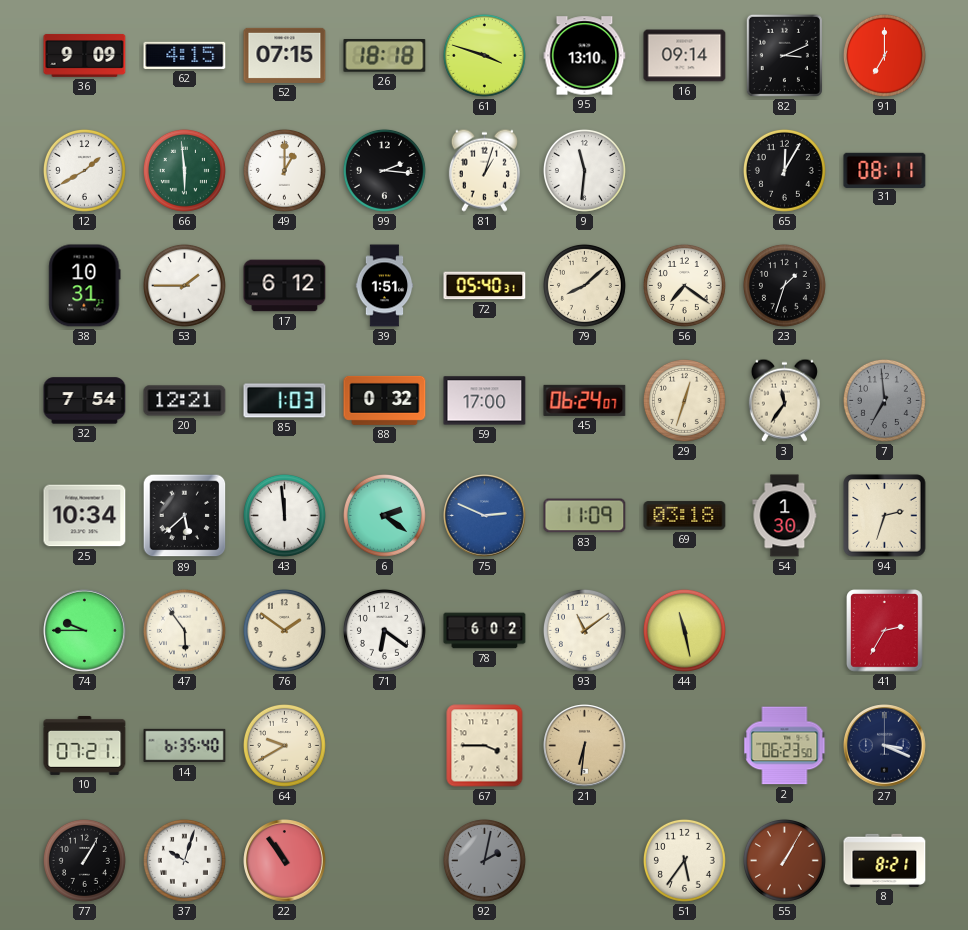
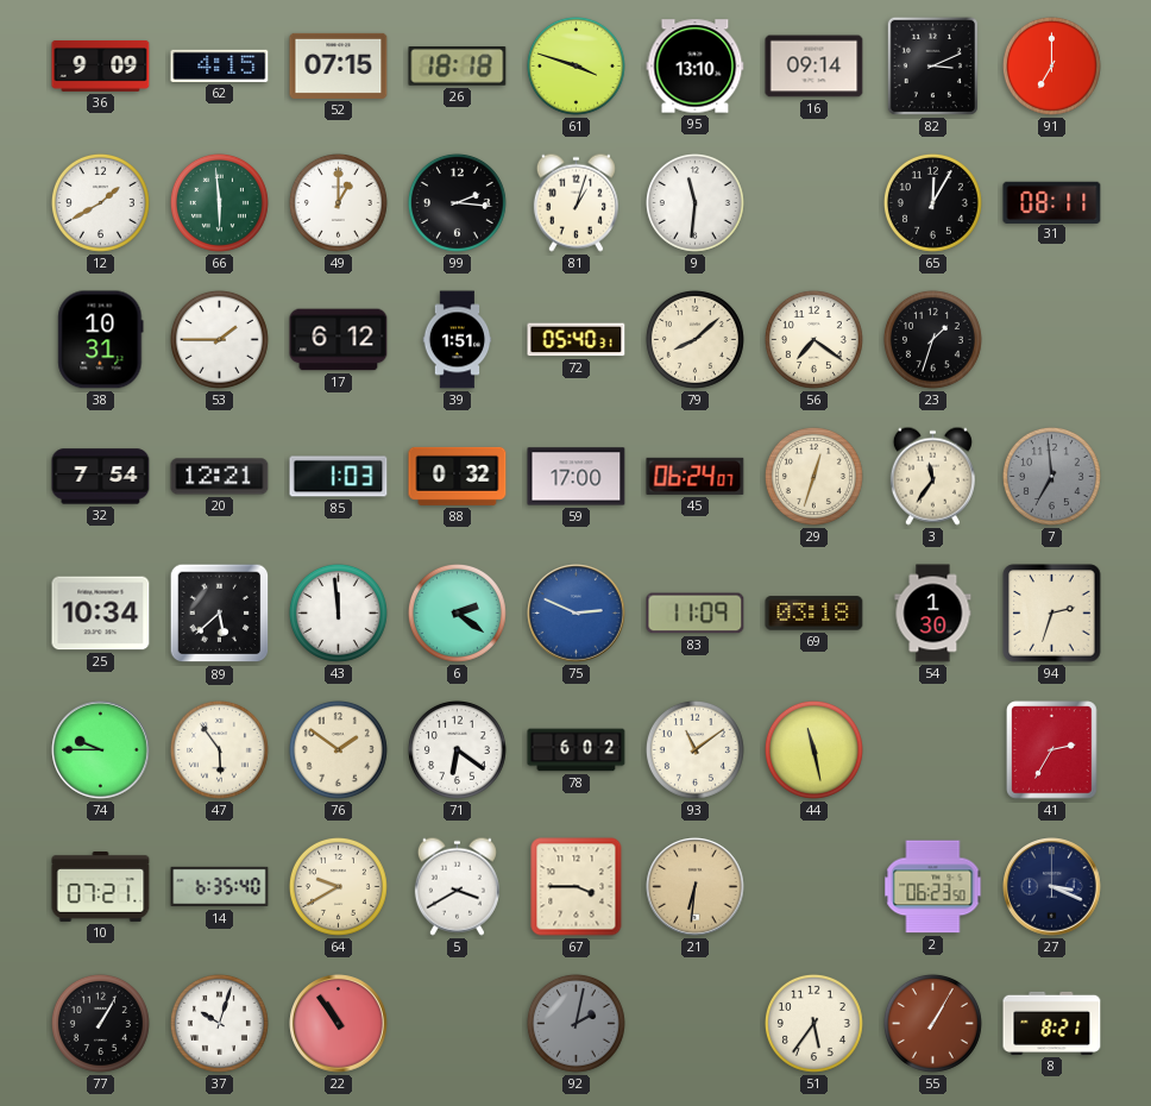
5: none -> 3:40 (457, 886)
